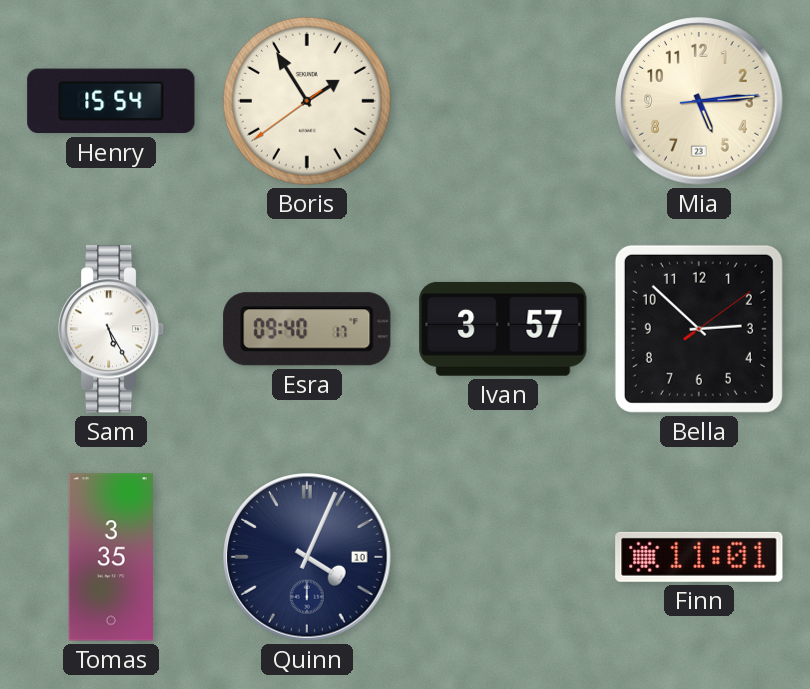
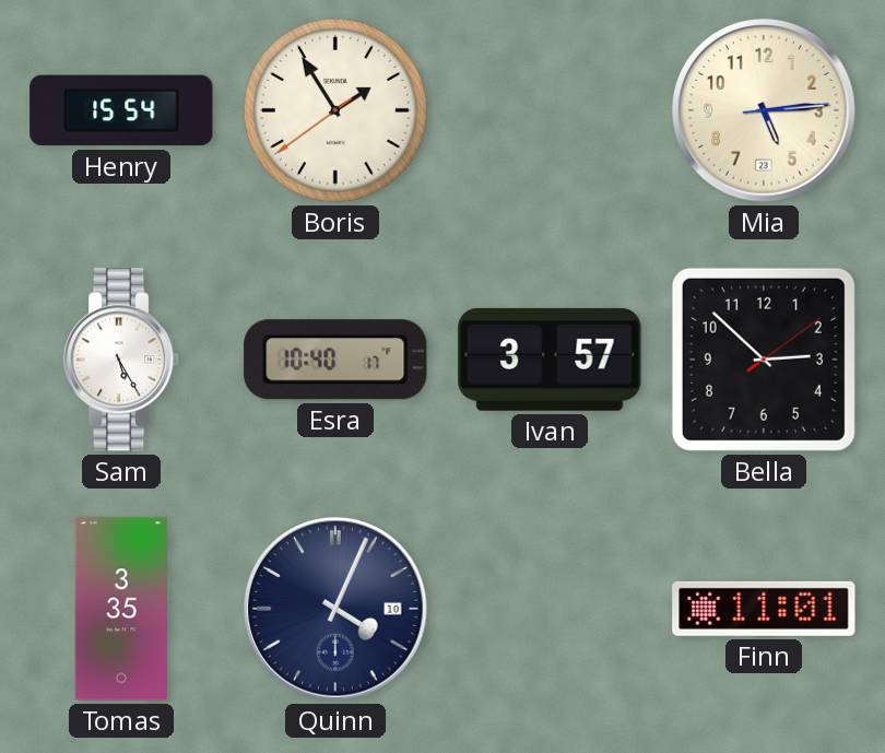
Esra: 09:40 -> 10:40 (335, 360)
